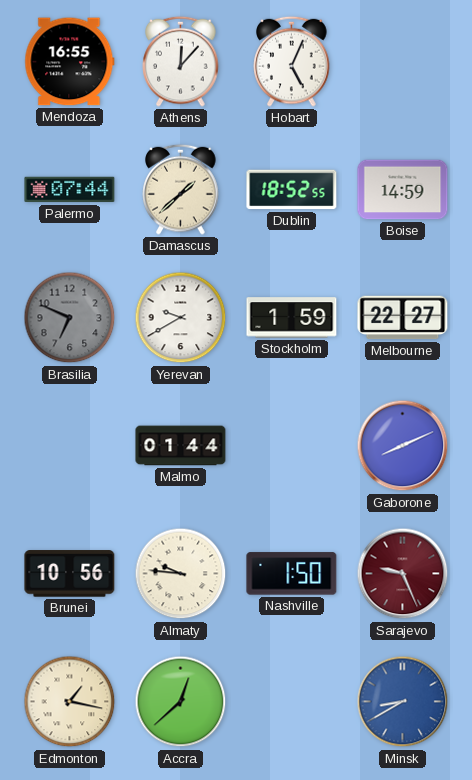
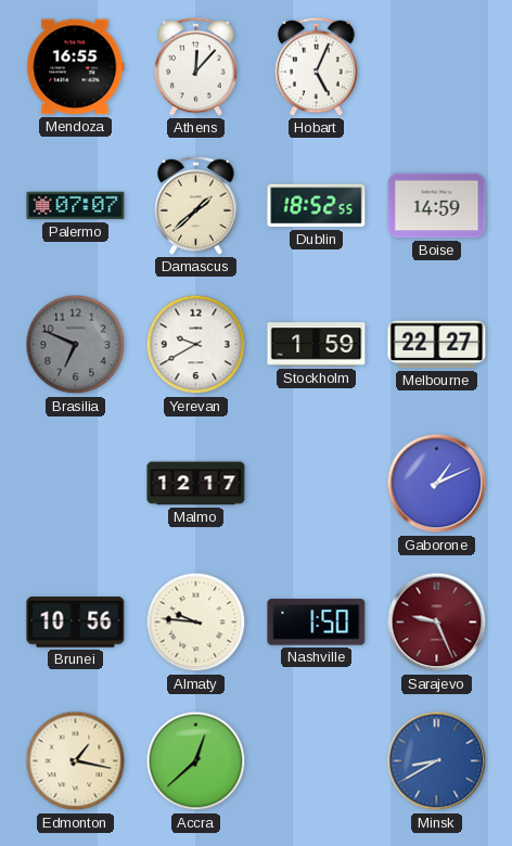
Palermo: 07:44 -> 07:07 (76, 206)
Malmo: 01:44 -> 12:17 (196, 484)
Gaborone: 8:11 -> 1:11 (437, 484)
